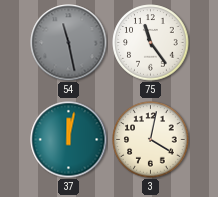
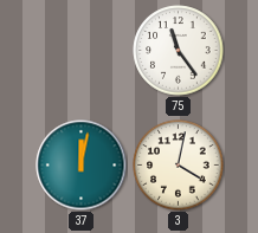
54: 11:28 -> none (69, 43)
